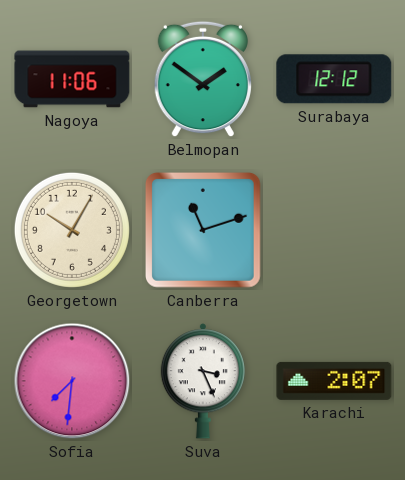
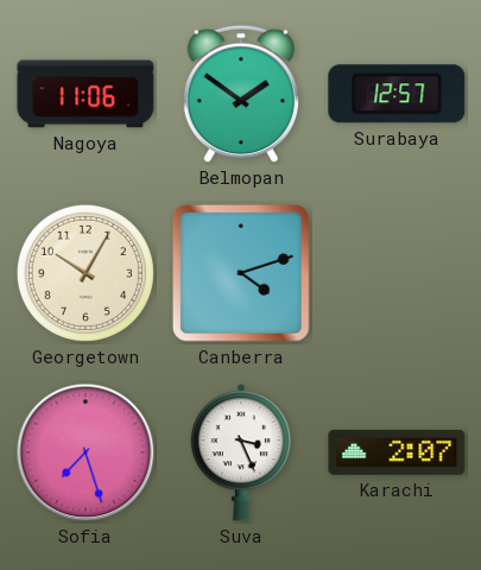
Surabaya: 12:12 -> 12:57 (397, 94)
Canberra: 11:12 -> 4:12 (242, 274)
Sofia: 7:31 -> 7:27 (86, 452)
